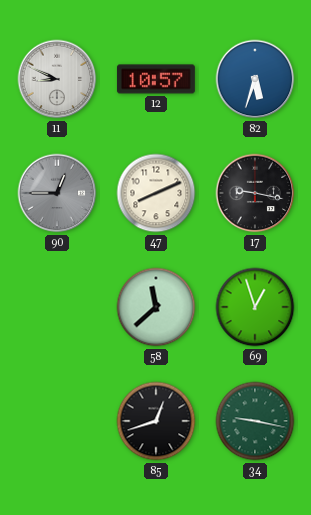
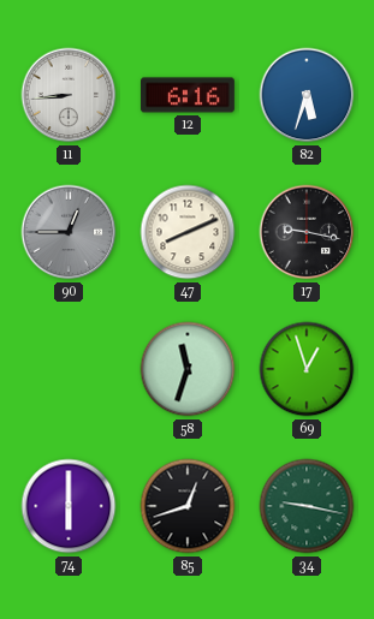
11: 8:49 -> 8:44 (69, 95)
12: 10:57 -> 6:16 (188, 95)
58: 11:38 -> 11:33 (188, 369)
74: none -> 6:00 (69, 506)
